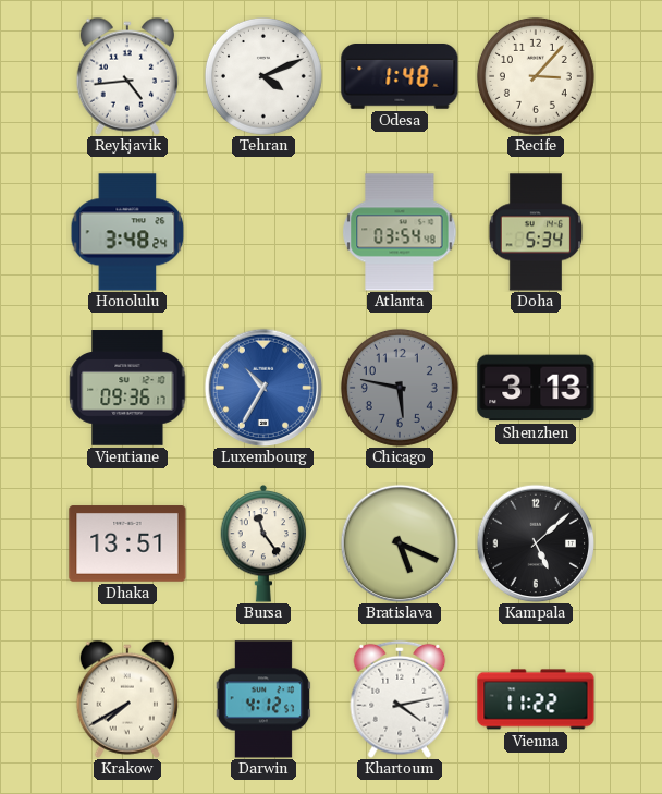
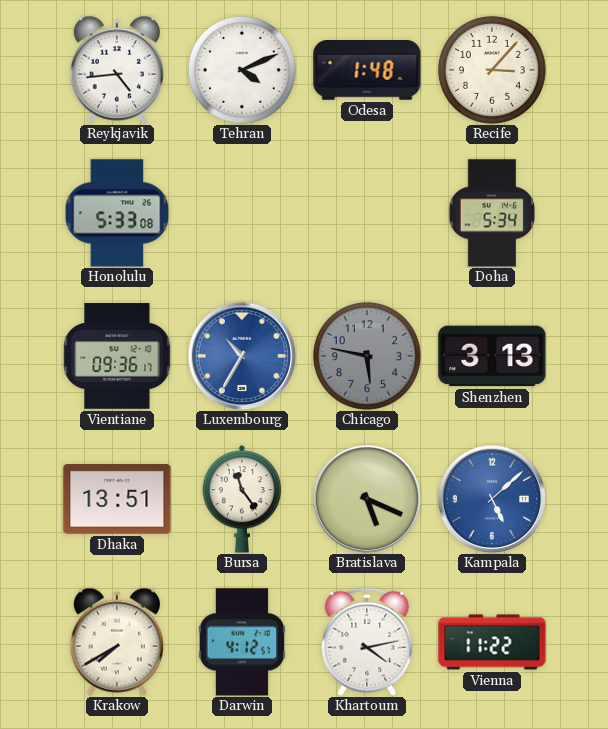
Honolulu: 3:48 -> 5:33 (117, 213)
Atlanta: 03:54 -> none (400, 232)
Kampala dial: black -> blue (492, 499)
